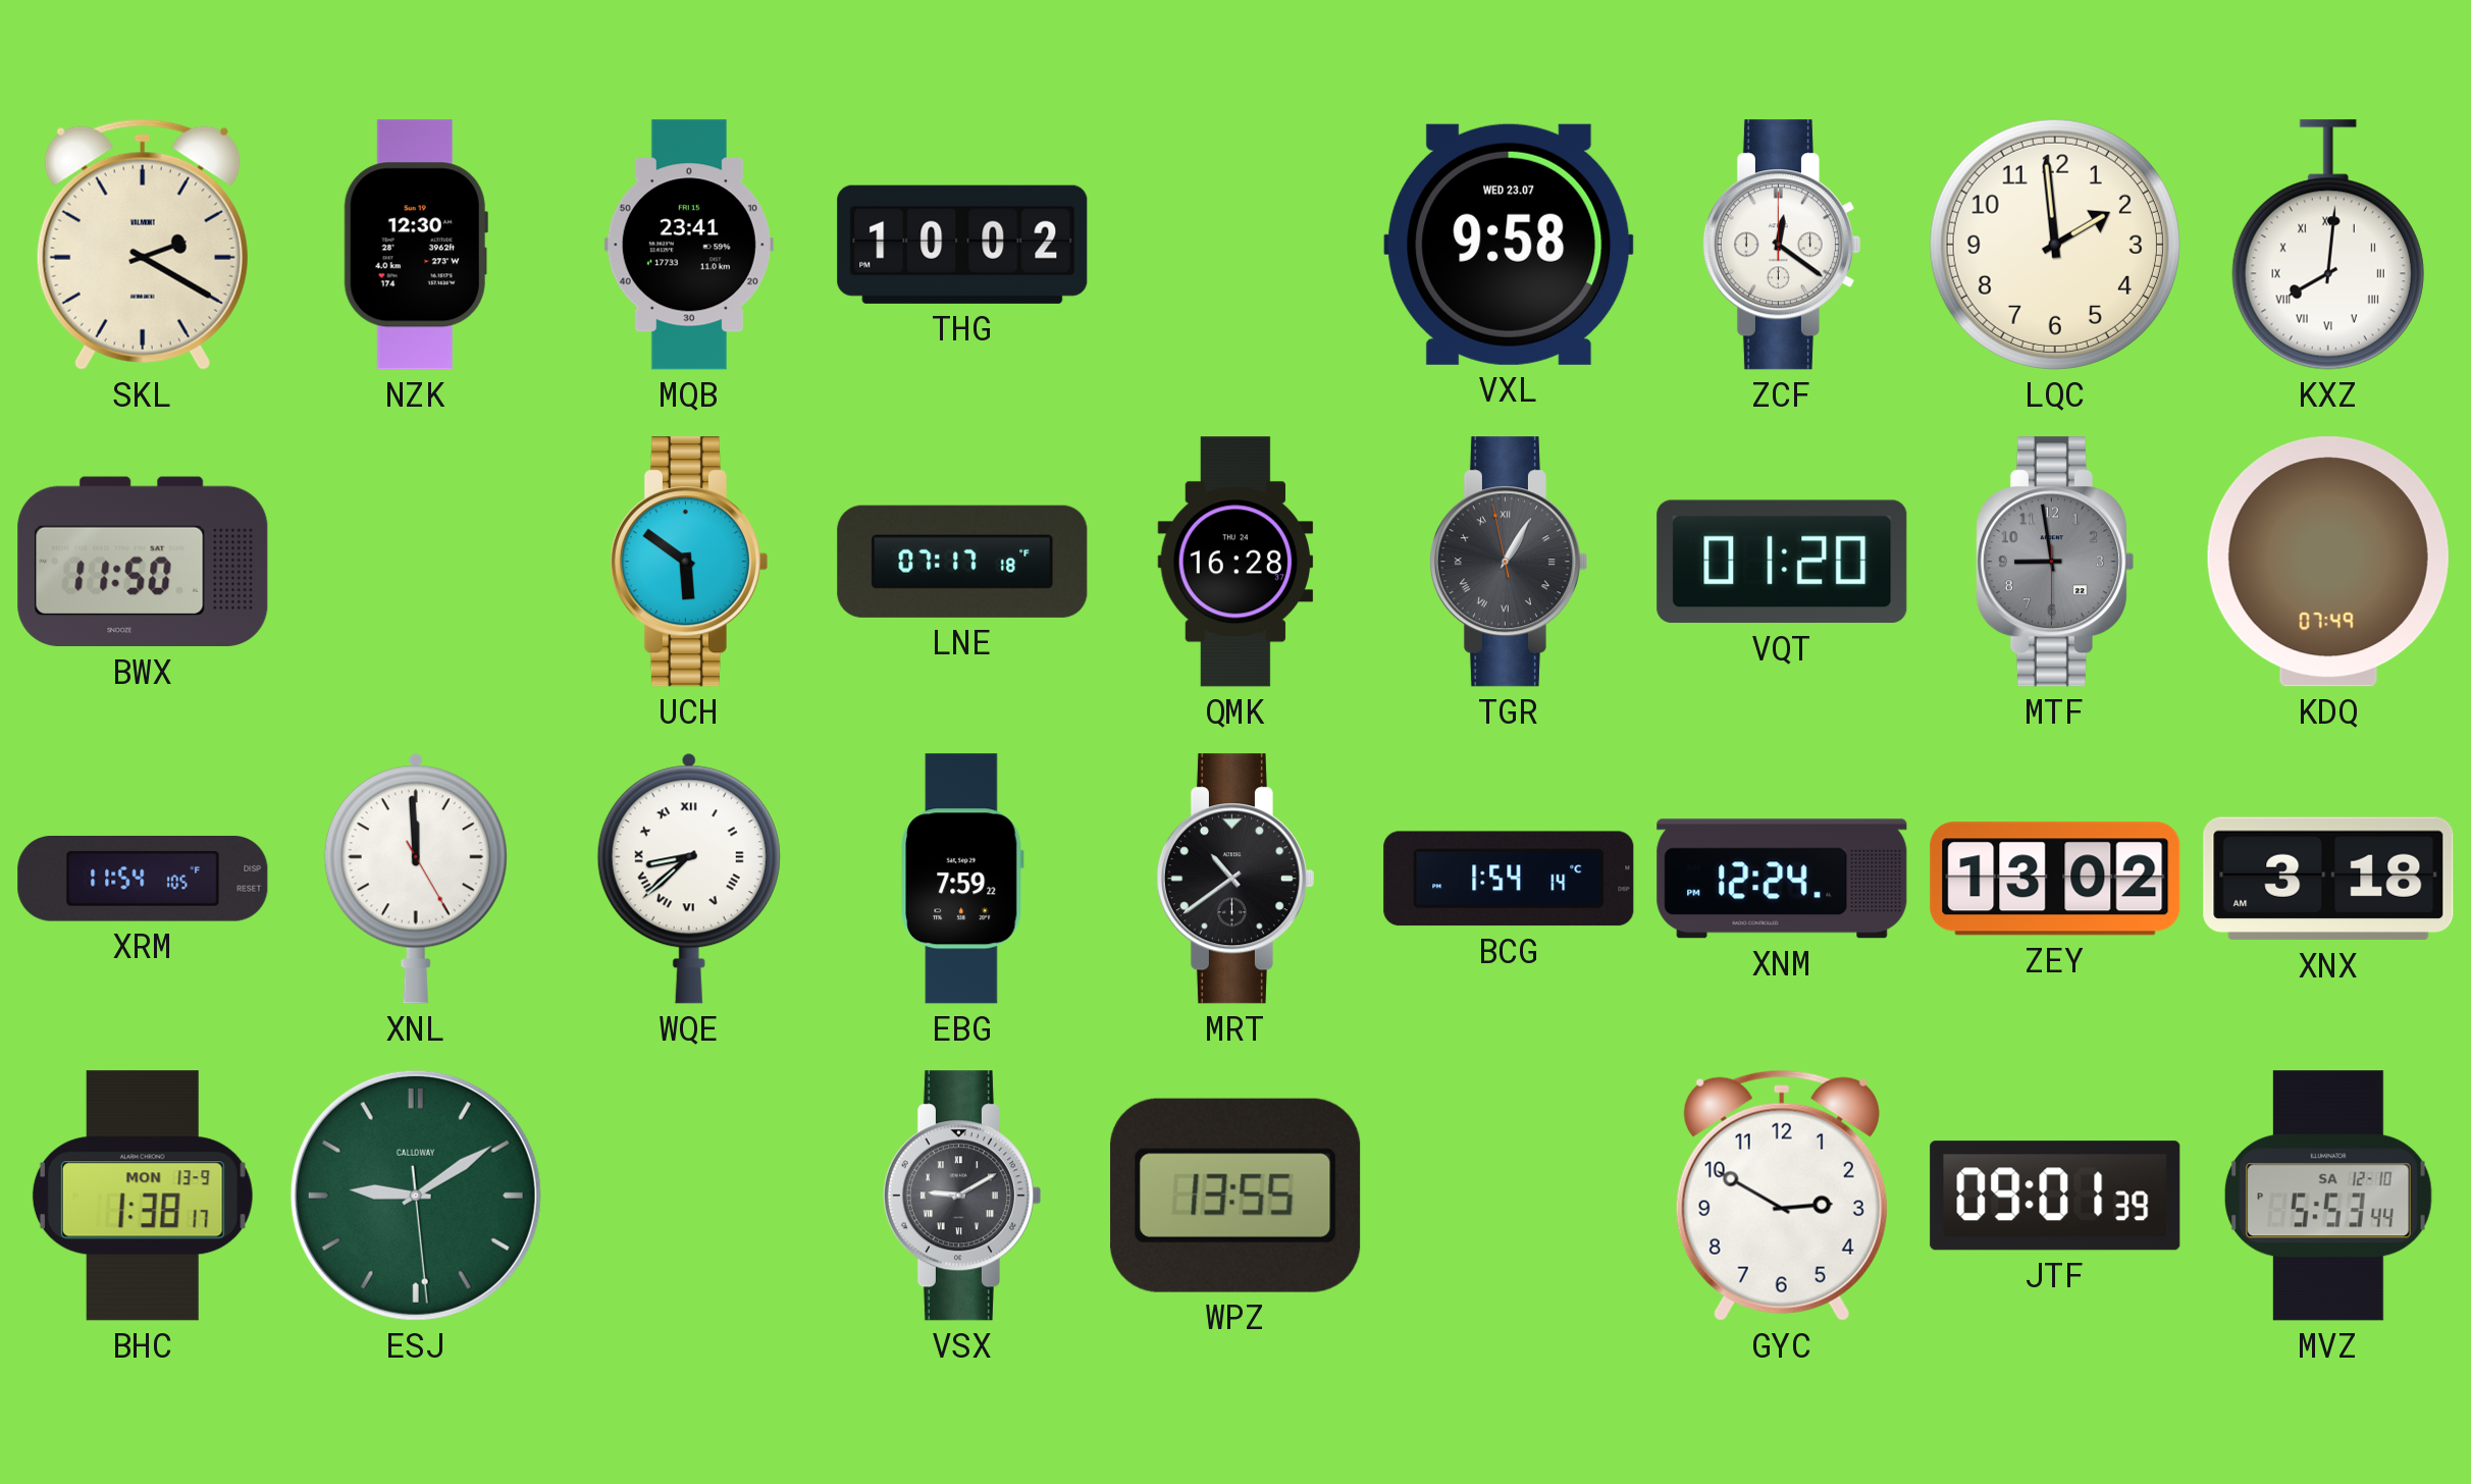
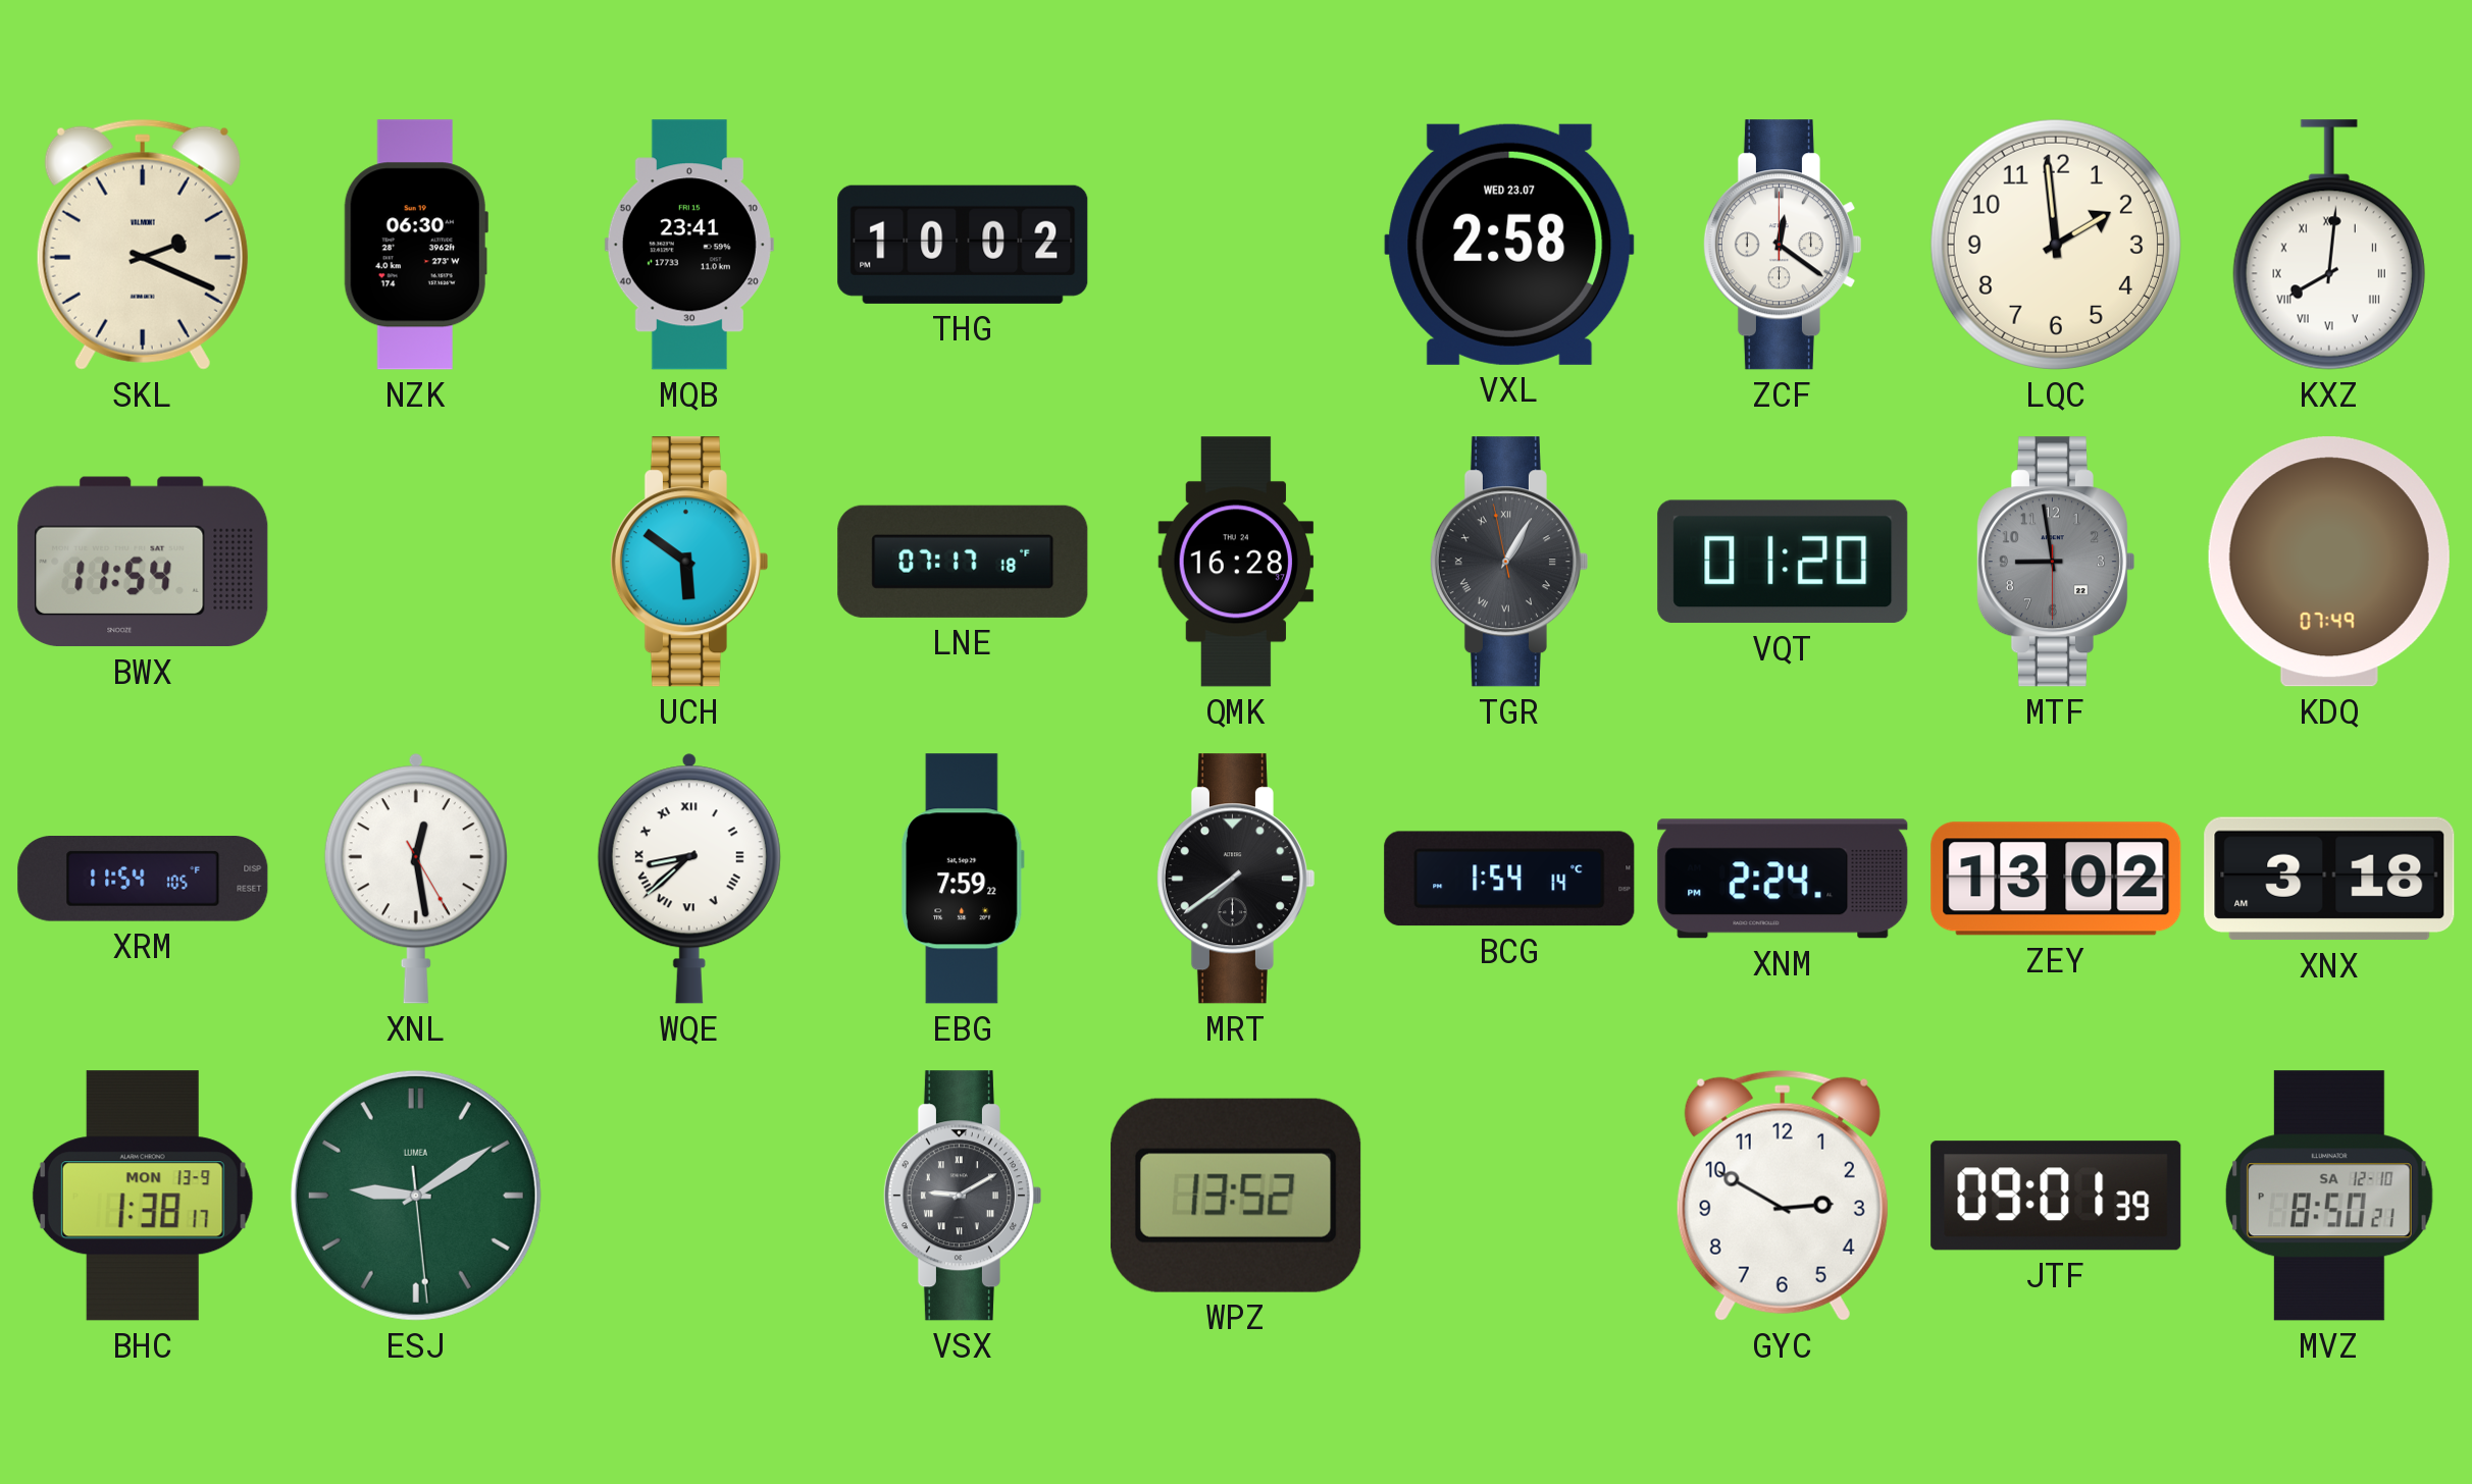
SKL: 2:20 -> 2:19 (143, 245)
NZK: 12:30 -> 06:30 (416, 245)
VXL: 9:58 -> 2:58 (1509, 245)
BWX: 11:50 -> 11:54 (143, 562)
XNL: 11:59 -> 12:28 (416, 879)
MRT: 10:39 -> 7:39 (1235, 879)
XNM: 12:24 -> 2:24 (1783, 879)
ESJ brand: CALLOWAY -> LUMEA (416, 1196)
WPZ: 13:55 -> 13:52 (1236, 1196)
MVZ: 5:53 -> 8:50 (2329, 1196)
